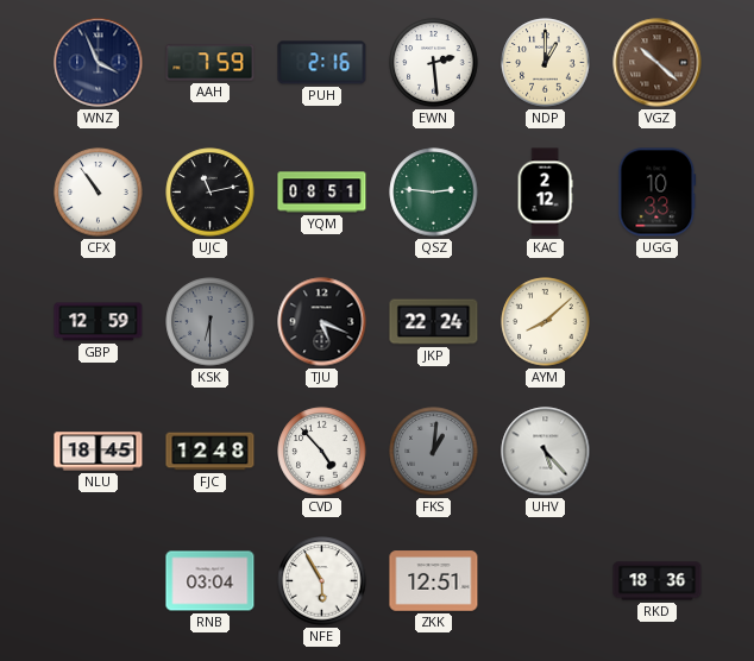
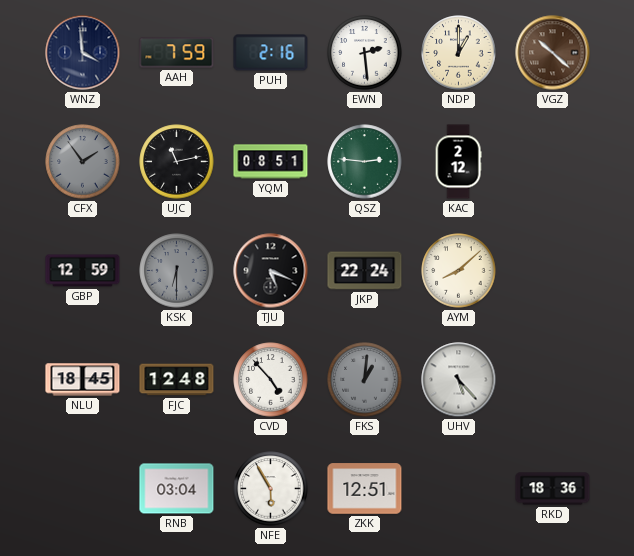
WNZ: 3:56 -> 3:59 (83, 53)
CFX: 10:54 -> 1:54 (83, 162)
CFX dial: white -> grey (83, 162)
UGG: 10:33 -> none (658, 193)
